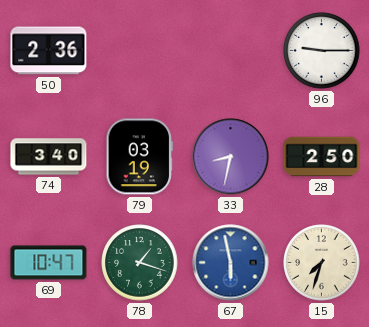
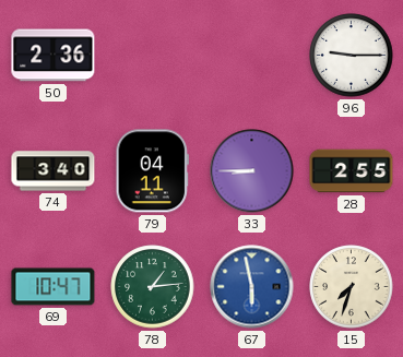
79: 03:19 -> 04:11 (152, 171)
33: 8:32 -> 8:45 (252, 171)
28: 2:50 -> 2:55 (352, 171)
78: 1:18 -> 1:14 (153, 287)
